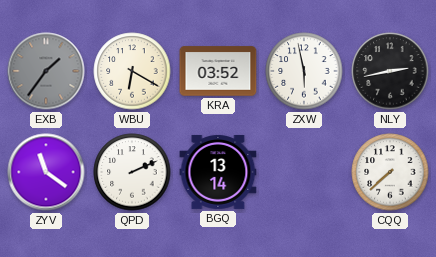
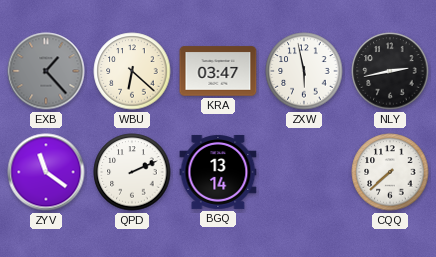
EXB: 1:36 -> 1:23 (46, 71)
WBU: 6:20 -> 6:22 (132, 71)
KRA: 03:52 -> 03:47 (218, 71)
